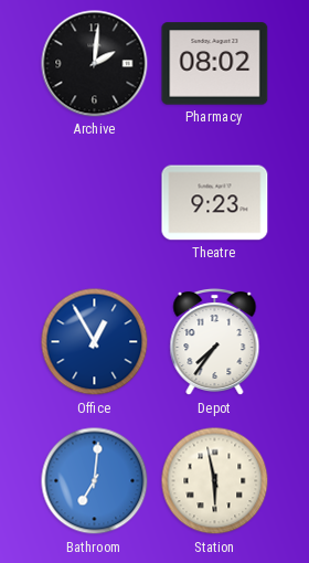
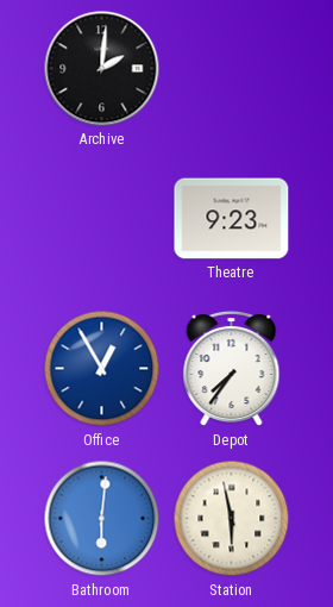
Pharmacy: 08:02 -> none (215, 64)
Bathroom: 7:01 -> 6:01 (102, 519)
